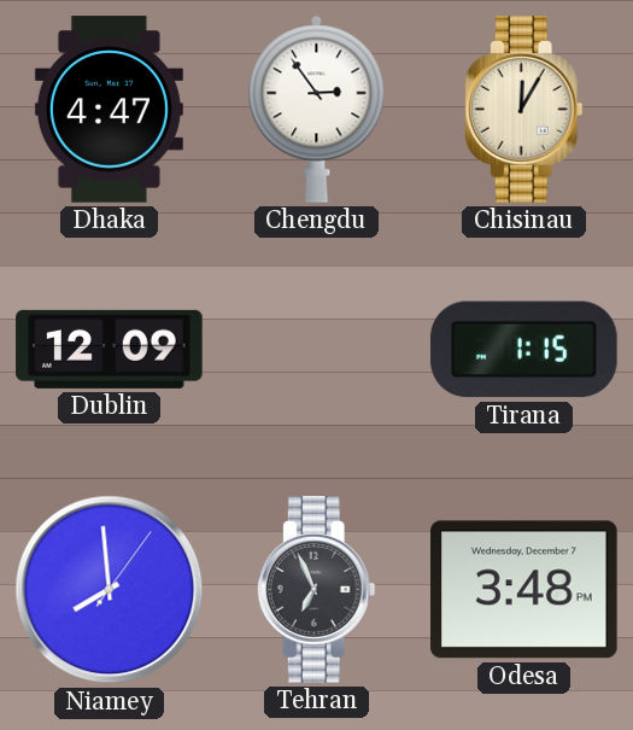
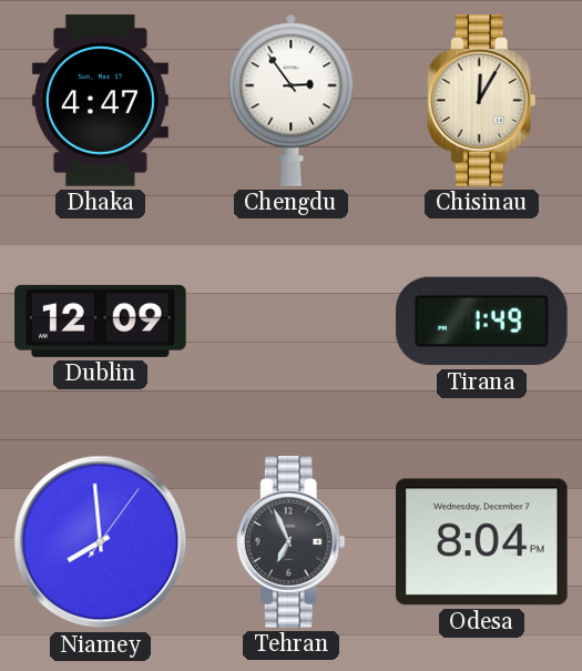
Tirana: 1:15 -> 1:49 (482, 322)
Odesa: 3:48 -> 8:04 (482, 542)
